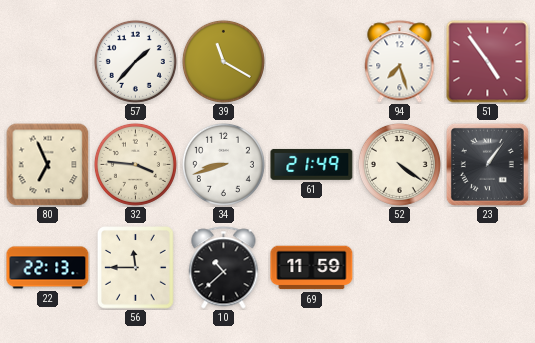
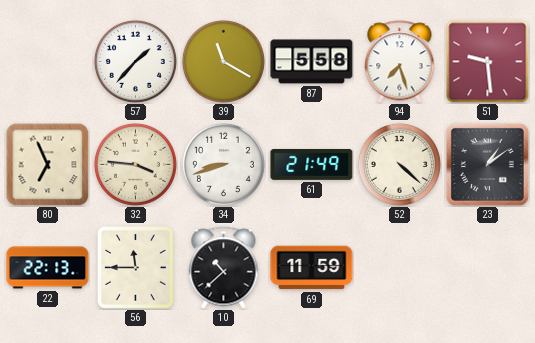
87: none -> 5:58 (312, 62)
51: 4:54 -> 9:29 (488, 62)
52: 4:21 -> 4:22 (399, 164)
23: 1:06 -> 1:09 (487, 164)
